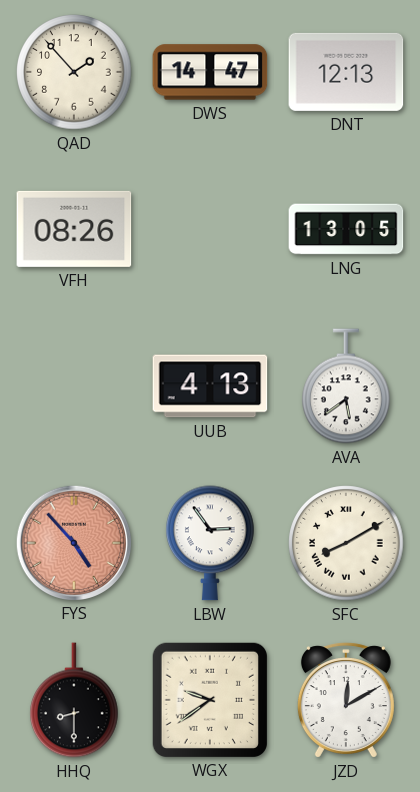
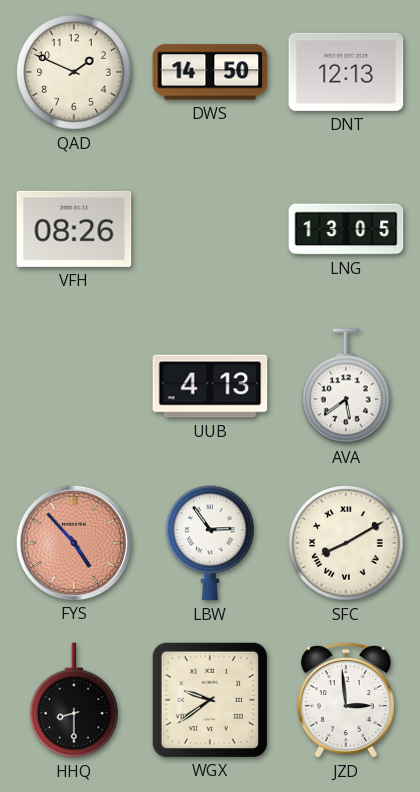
QAD: 1:53 -> 1:49 (74, 72)
DWS: 14:47 -> 14:50 (210, 72)
JZD: 12:10 -> 2:59 (346, 700)
